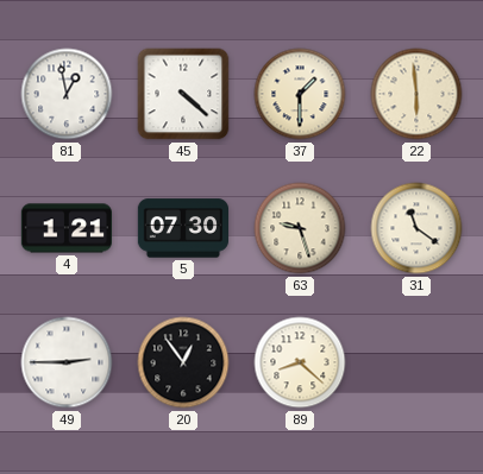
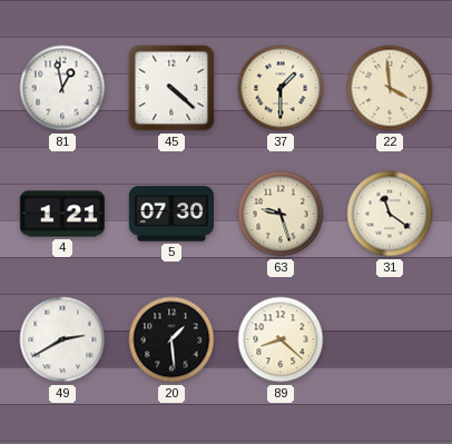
22: 5:59 -> 3:59 (390, 88)
49: 2:45 -> 2:40 (62, 339)
20: 12:54 -> 1:29 (171, 339)
